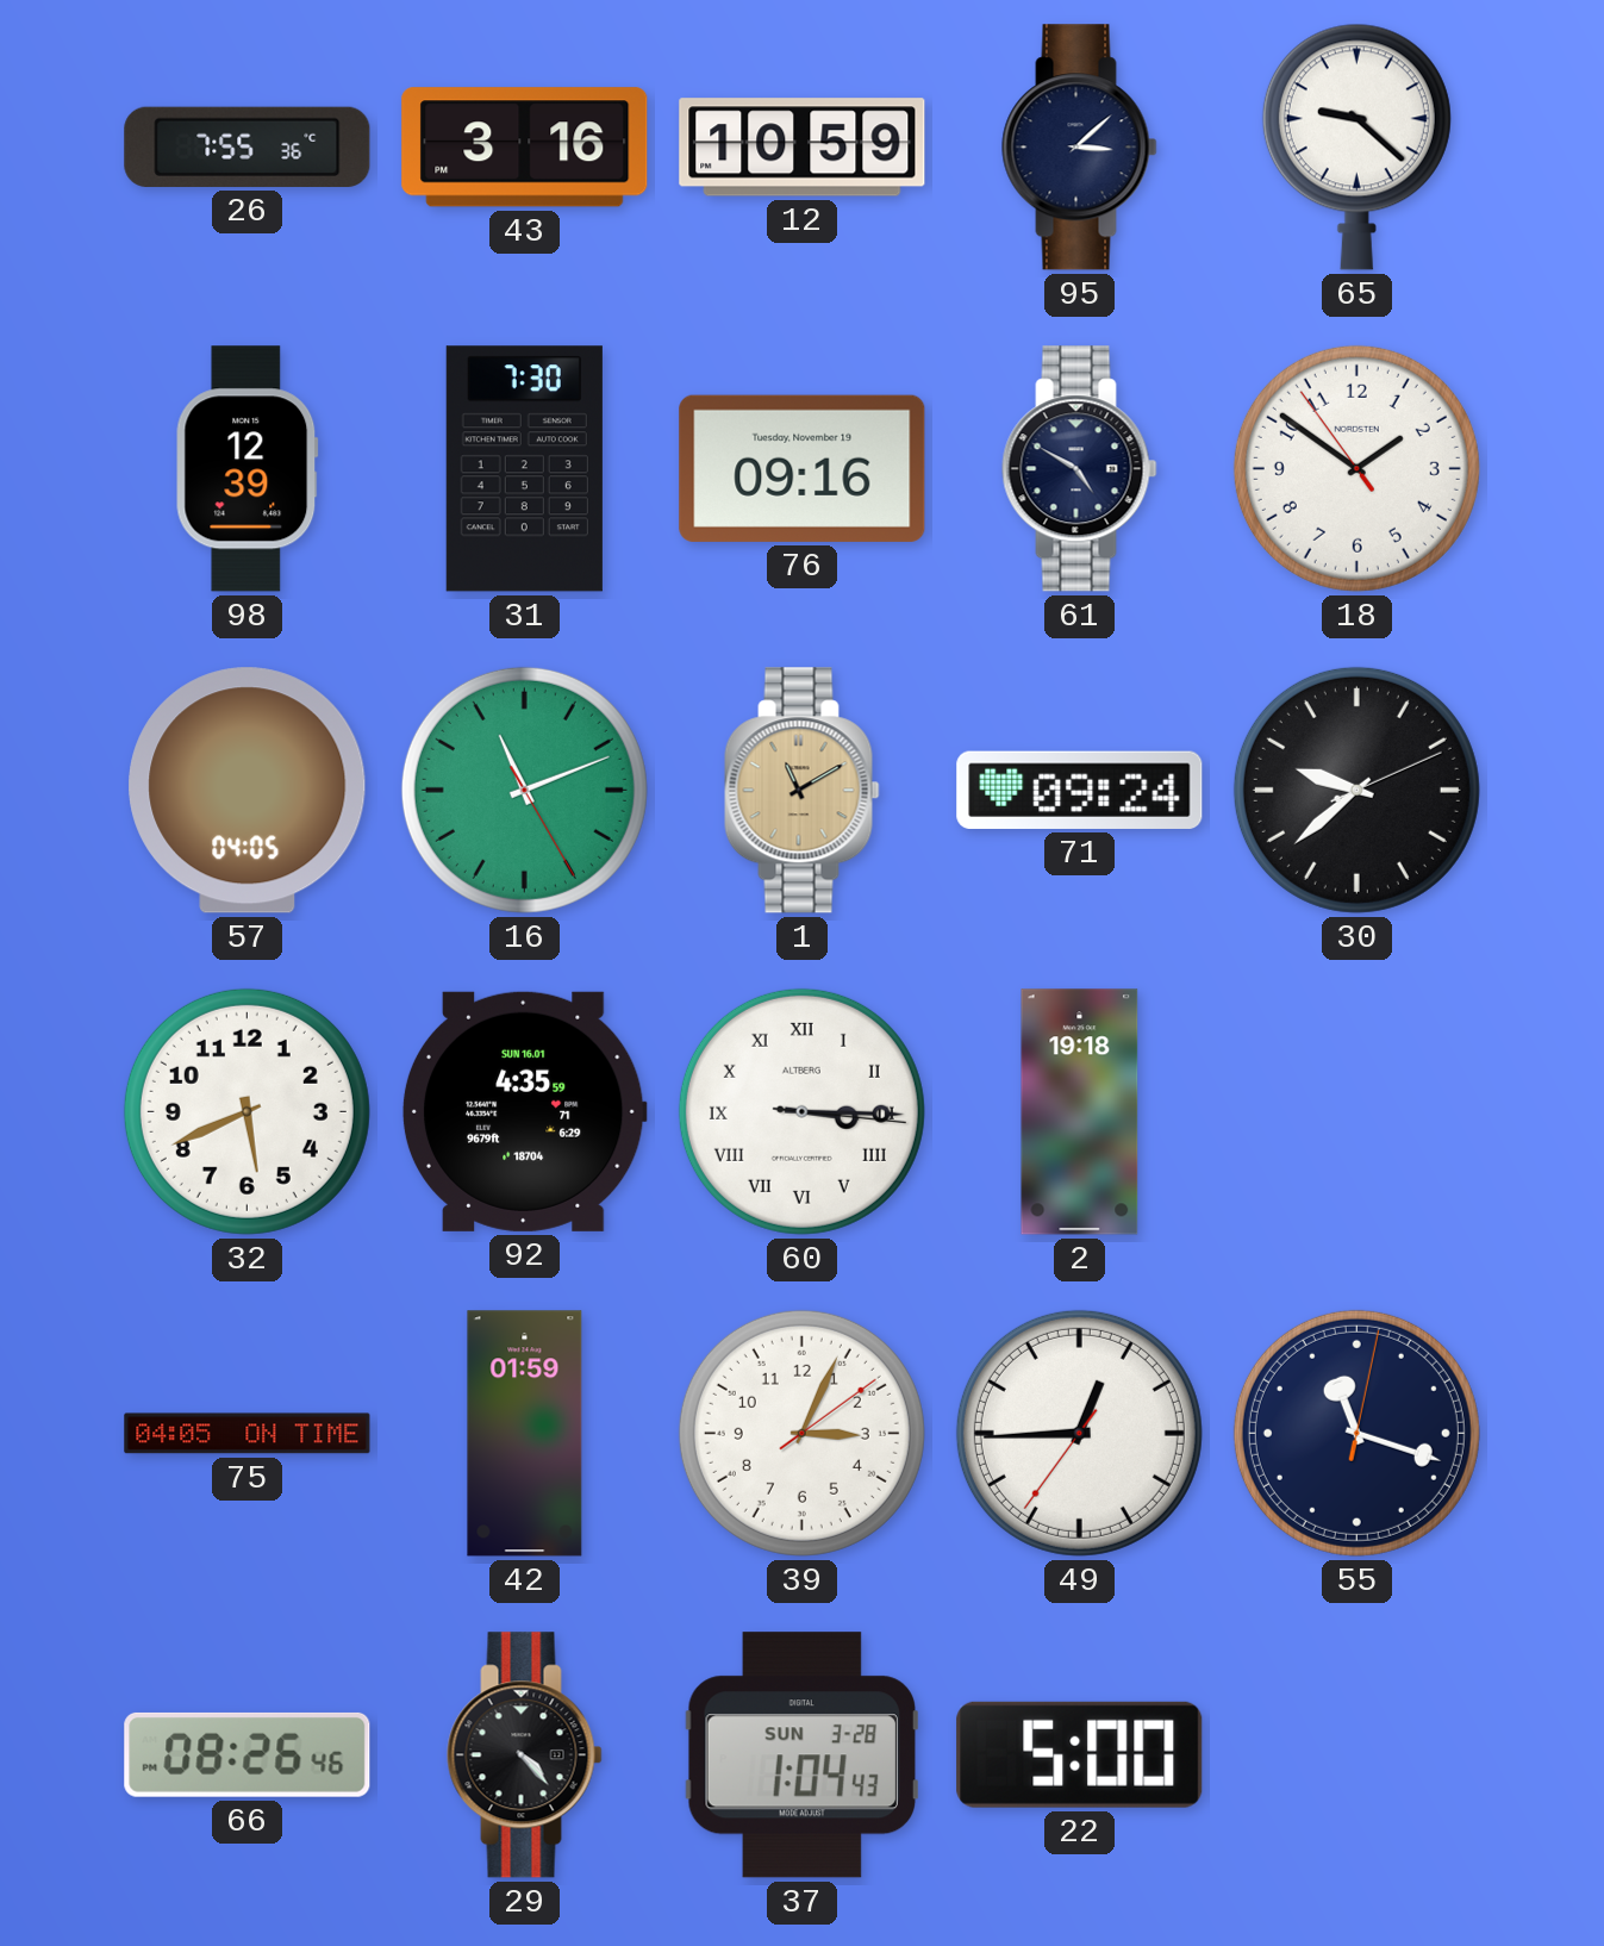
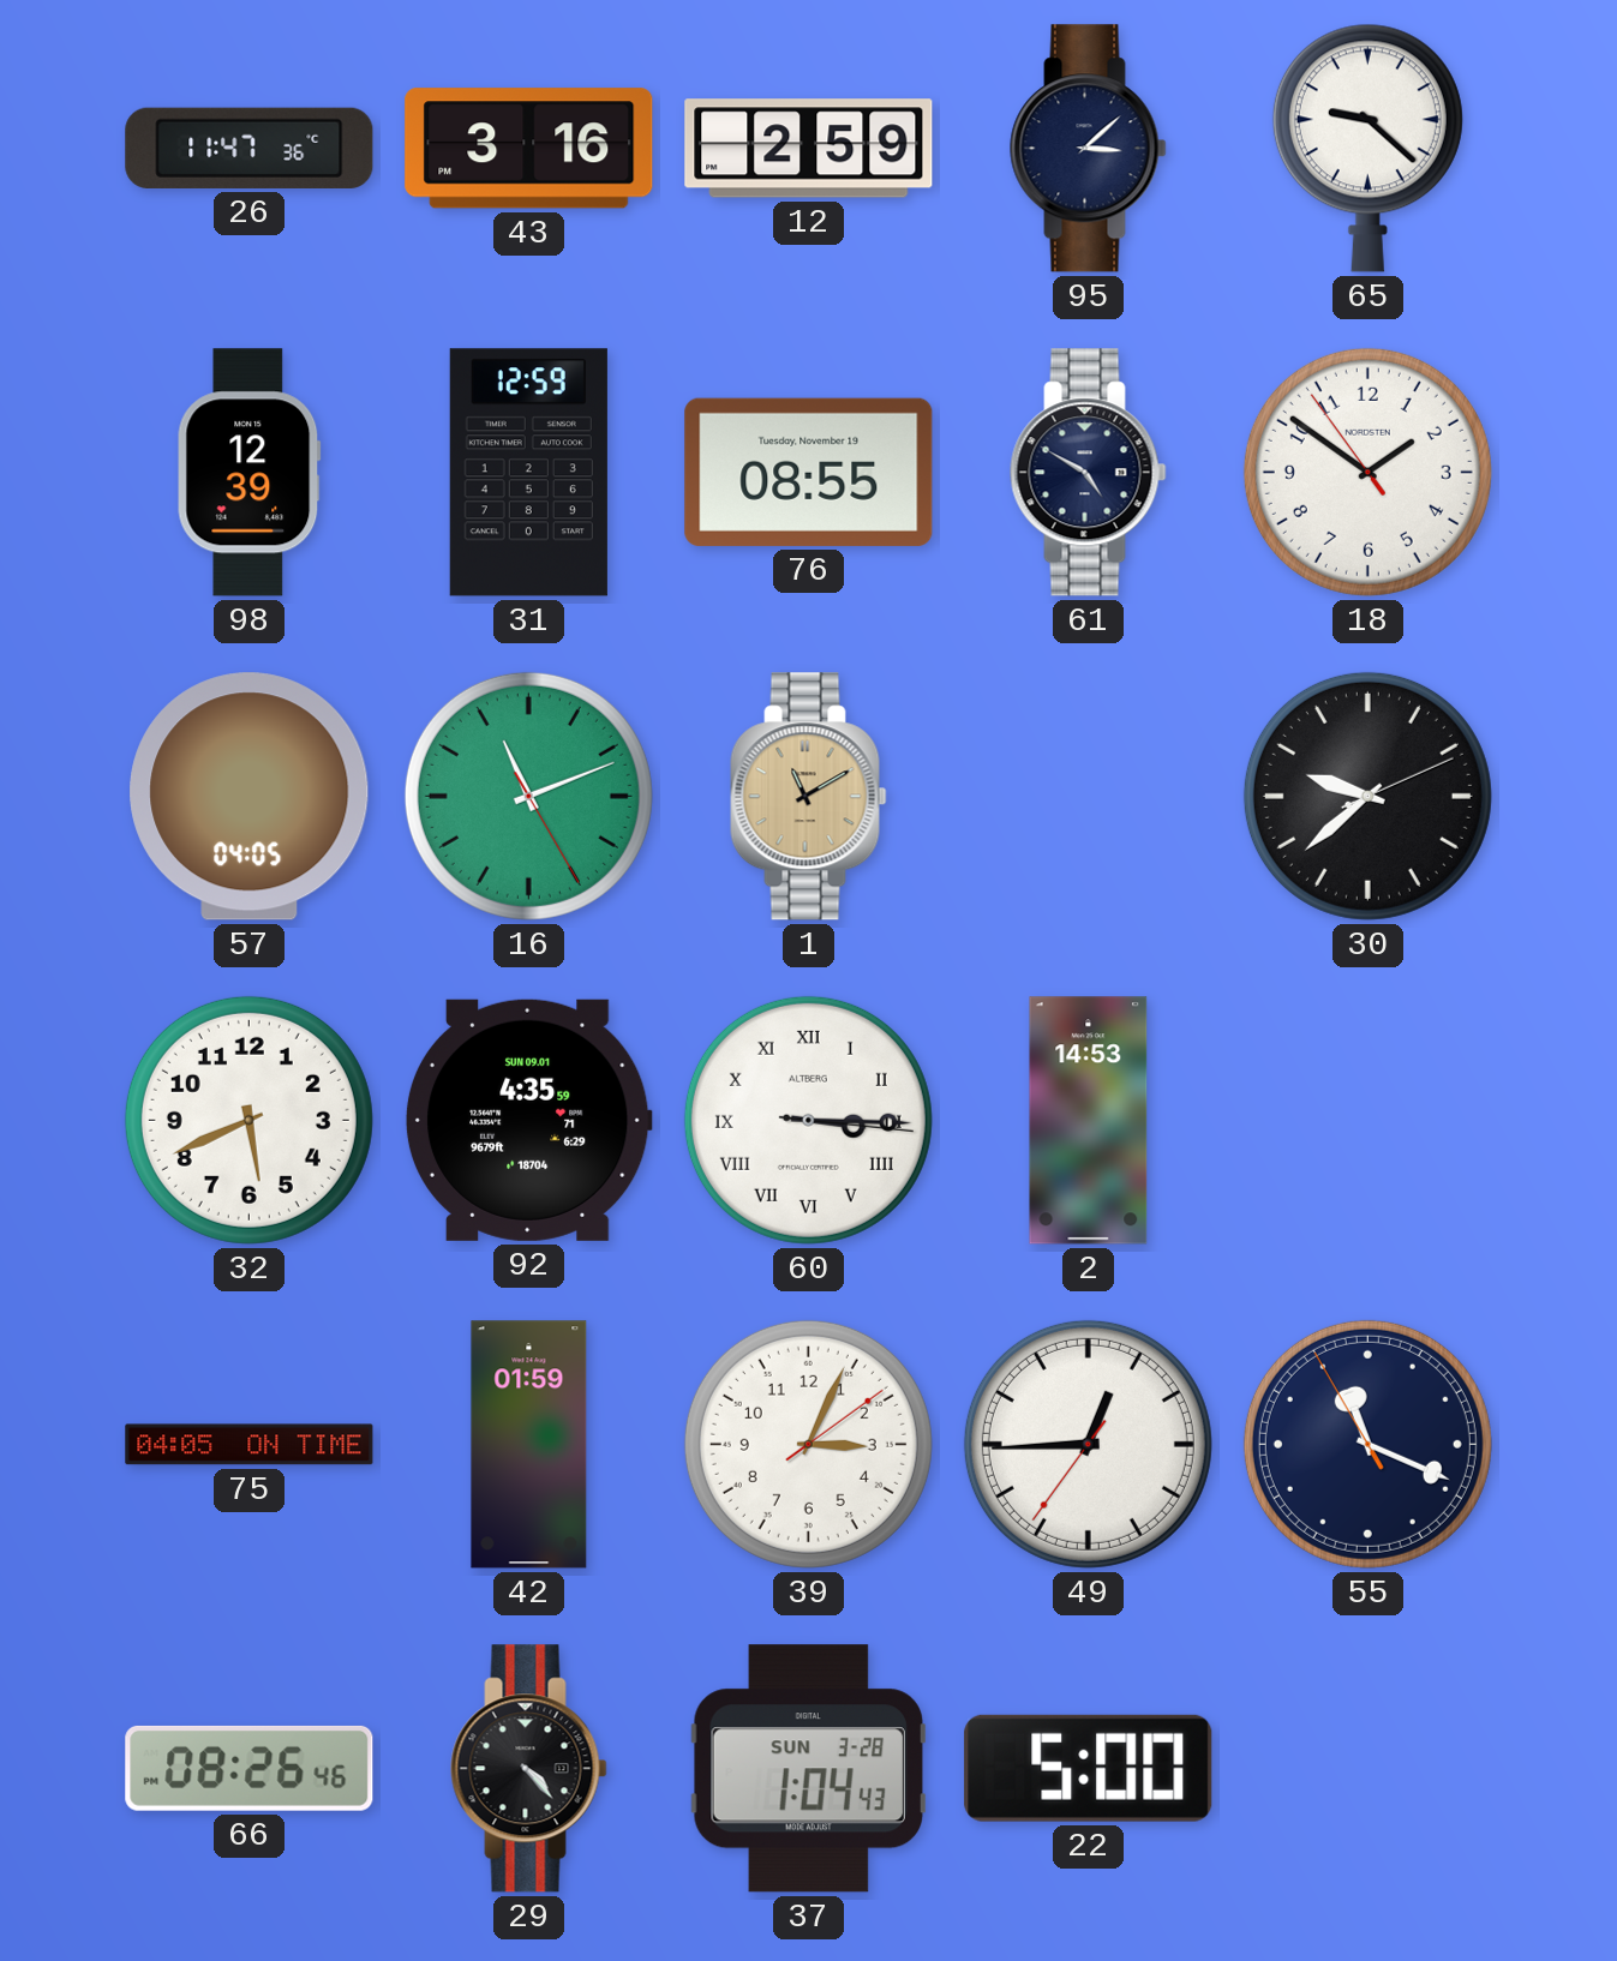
26: 7:55 -> 11:47 (250, 148)
12: 10:59 -> 2:59 (809, 149)
31: 7:30 -> 12:59 (528, 473)
76: 09:16 -> 08:55 (809, 472)
71: 09:24 -> none (1080, 790)
92 date: SUN 16.01 -> SUN 09.01 (528, 1120)
2: 19:18 -> 14:53 (1089, 1121)
55: 11:18:02 -> 11:18:55 (1367, 1444)
